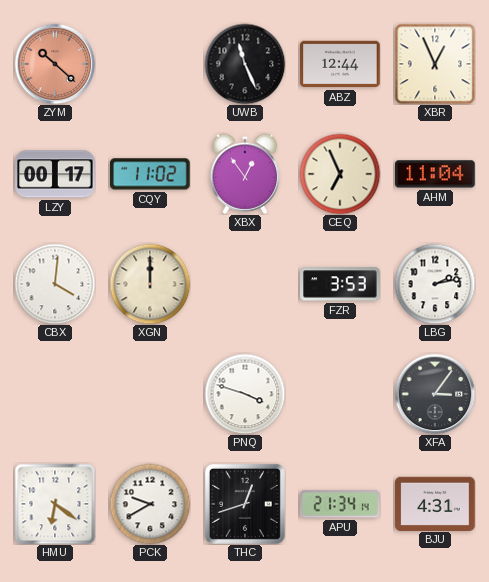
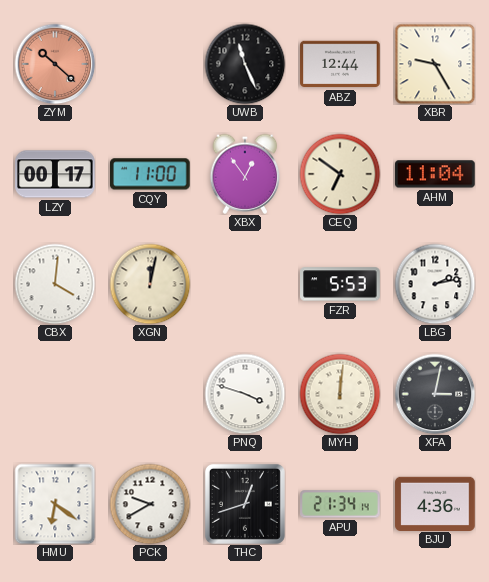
XBR: 12:56 -> 9:25 (435, 64)
CQY: 11:02 -> 11:00 (151, 174)
CEQ: 6:56 -> 6:51 (340, 174)
XGN: 12:00 -> 12:02 (150, 284)
FZR: 3:53 -> 5:53 (340, 284)
MYH: none -> 12:01 (340, 394)
XFA: 3:06 -> 3:02 (435, 394)
BJU: 4:31 -> 4:36 (435, 503)
